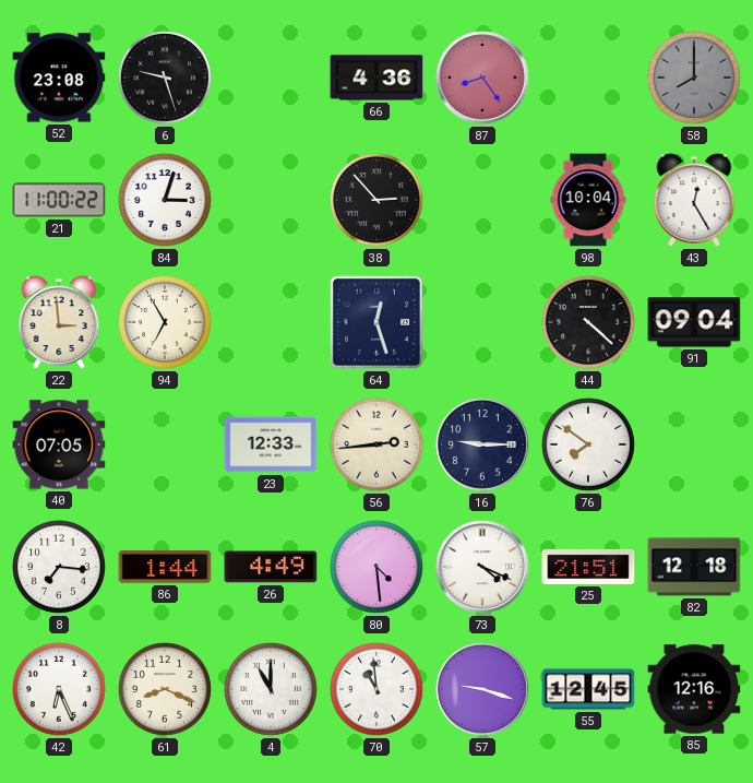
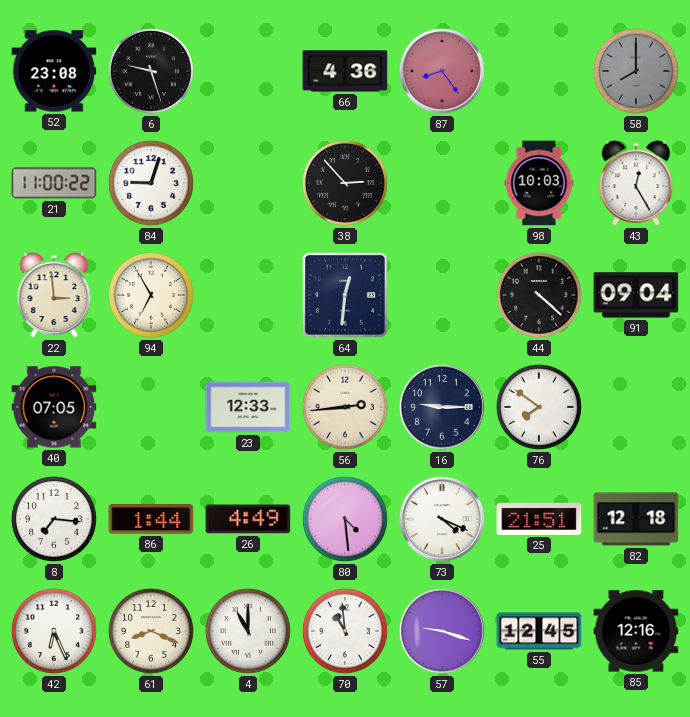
84: 3:03 -> 9:03 (151, 183)
98: 10:04 -> 10:03 (539, 183)
64: 12:27 -> 12:31 (345, 295)
